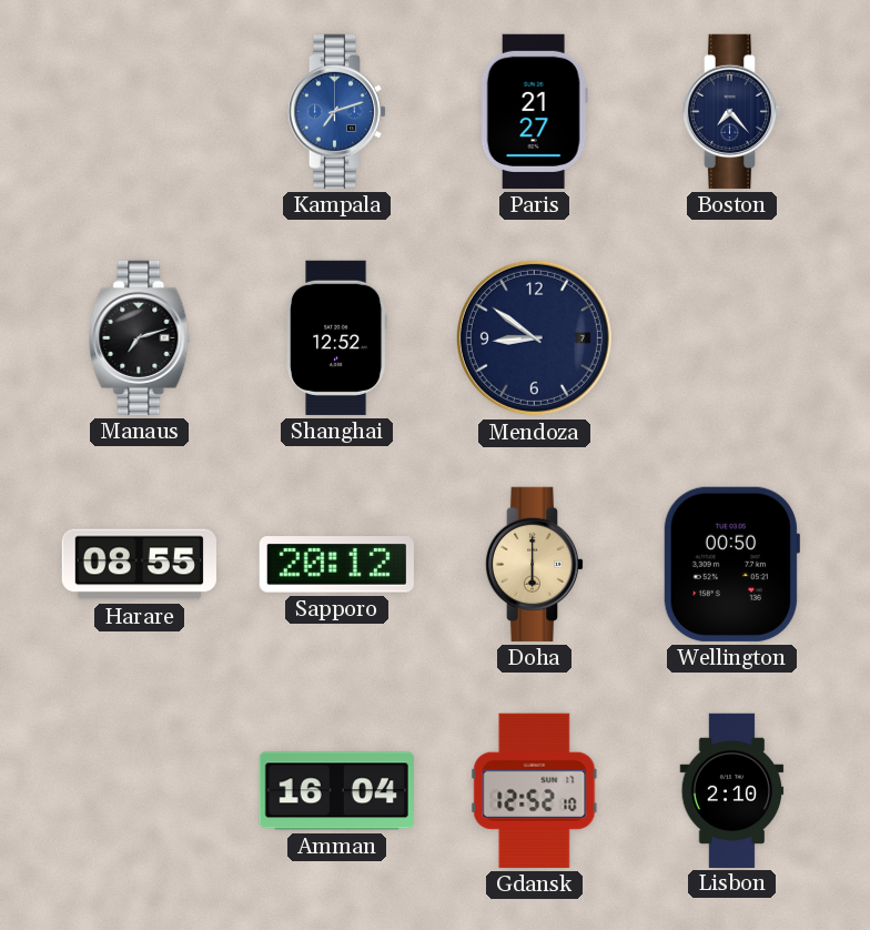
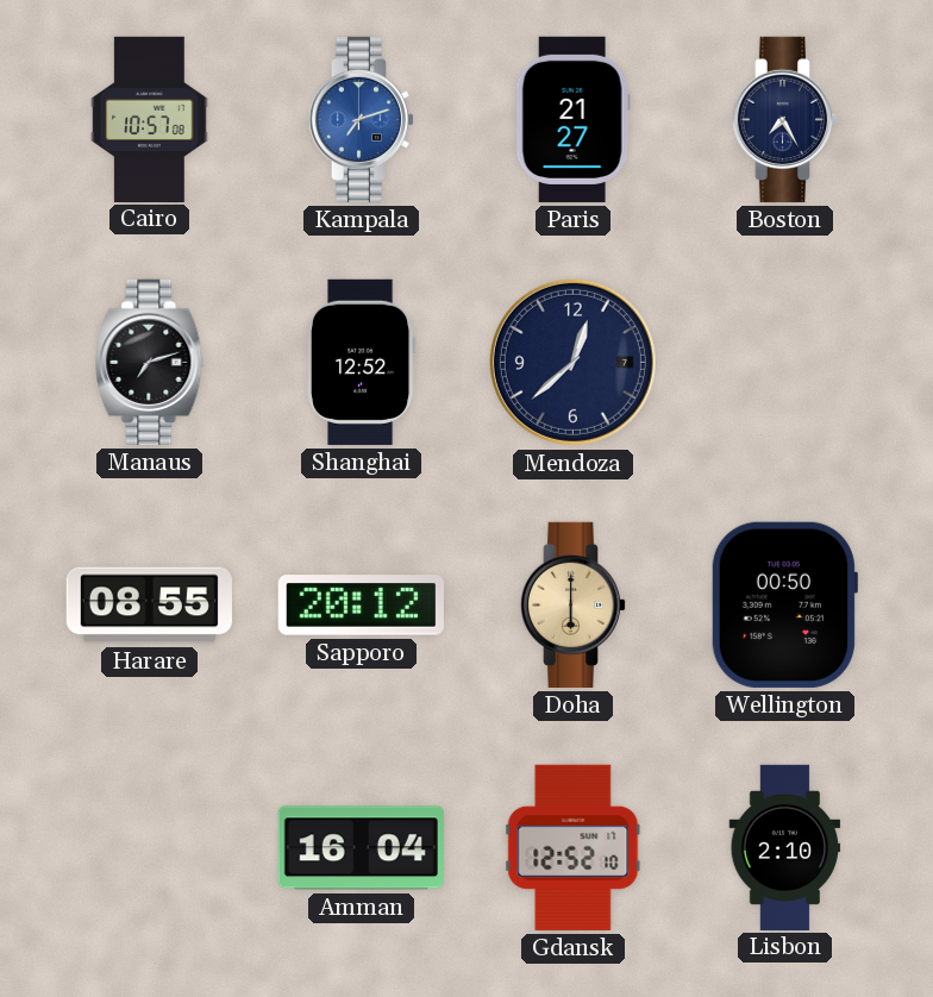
Cairo: none -> 10:57 (150, 119)
Boston: 7:23 -> 7:25 (785, 119)
Mendoza: 8:51 -> 12:38 (572, 362)
